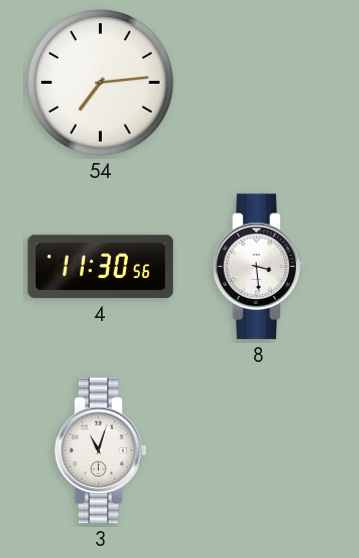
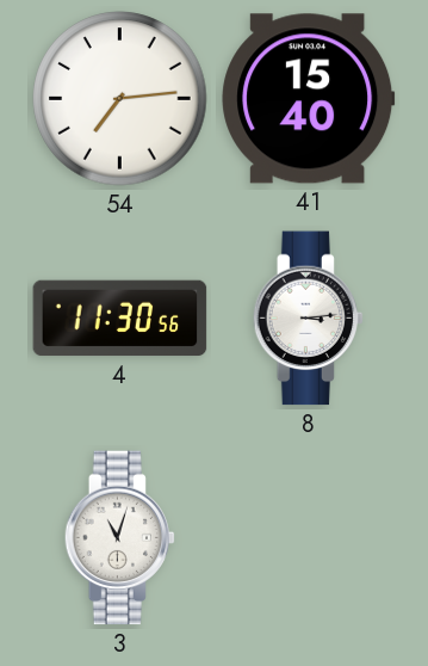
41: none -> 15:40 (309, 99)
8: 3:29 -> 3:14 (309, 319)
